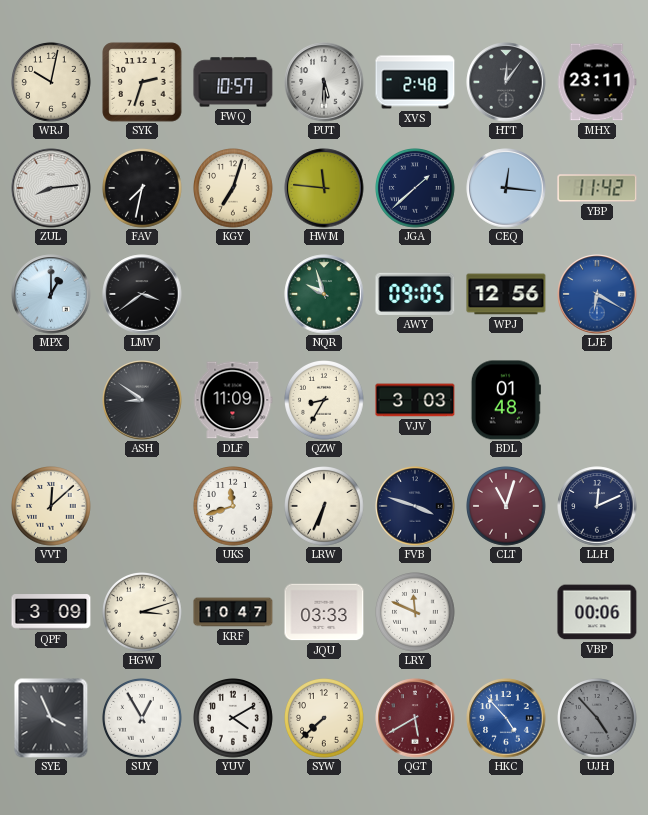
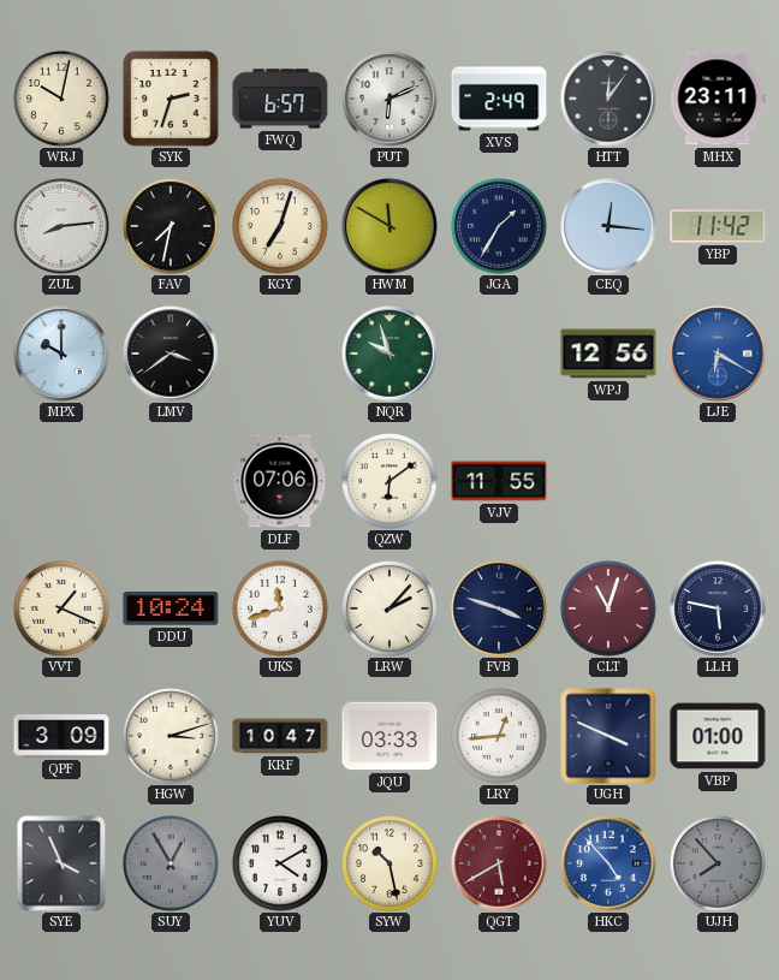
FWQ: 10:57 -> 6:57 (280, 99)
PUT: 5:30 -> 6:11 (389, 99)
XVS: 2:48 -> 2:49 (499, 99)
HWM: 11:46 -> 11:50 (389, 226)
JGA: 1:38 -> 1:35 (500, 227)
MPX: 1:00 -> 10:00 (61, 354)
AWY: 09:05 -> none (415, 294)
ASH: 8:51 -> none (142, 400)
DLF: 11:09 -> 07:06 (280, 481)
QZW: 8:35 -> 6:09 (391, 482)
VJV: 3:03 -> 11:55 (499, 481)
BDL: 01:48 -> none (506, 400)
VVT: 12:08 -> 1:19 (63, 610)
DDU: none -> 10:24 (171, 608)
LRW: 6:34 -> 2:07 (391, 610)
LLH: 12:11 -> 5:47 (718, 608)
LRY: 11:49 -> 12:44 (500, 737)
UGH: none -> 3:49 (608, 736)
VBP: 00:06 -> 01:00 (718, 736)
SUY dial: white -> grey (172, 865)
SYW: 7:38 -> 10:28 (391, 865)
UJH: 4:53 -> 7:53 (719, 865)
